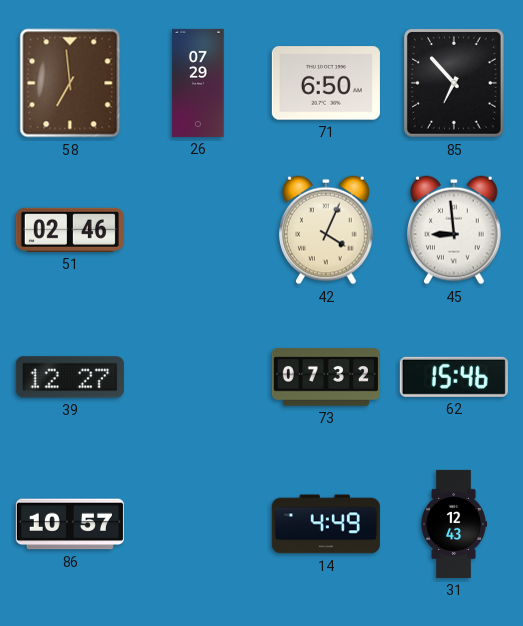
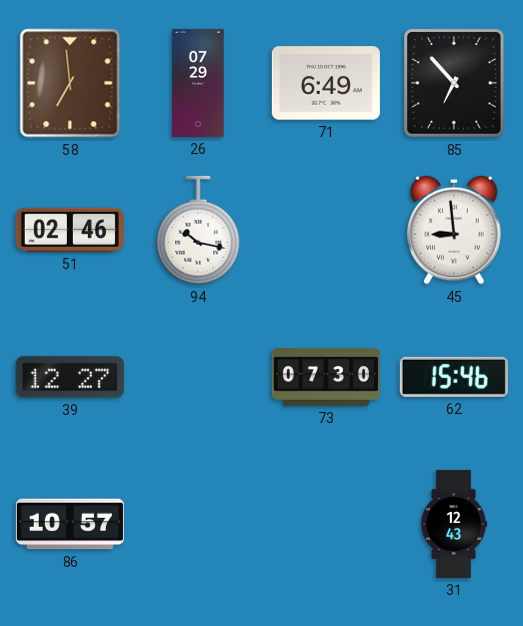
71: 6:50 -> 6:49 (326, 83)
94: none -> 10:17 (198, 230)
42: 4:04 -> none (327, 230)
73: 07:32 -> 07:30 (326, 377)
14: 4:49 -> none (326, 524)
